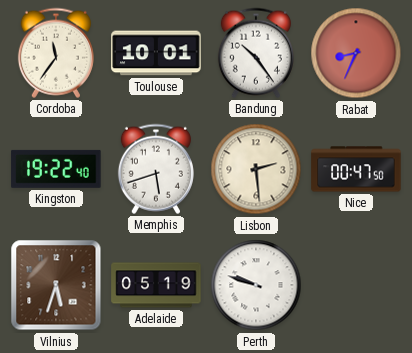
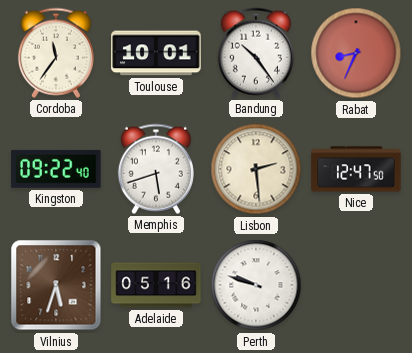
Kingston: 19:22 -> 09:22 (56, 169)
Nice: 00:47 -> 12:47 (356, 169)
Adelaide: 05:19 -> 05:16 (156, 285)
